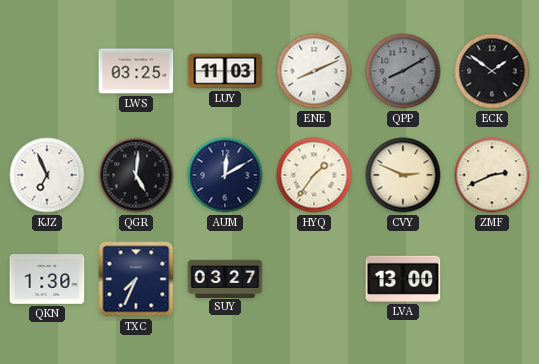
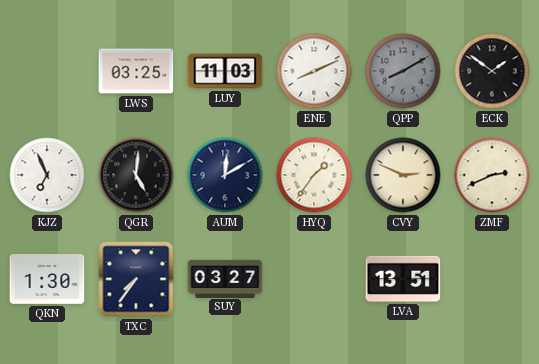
TXC: 7:34 -> 7:36 (136, 279)
LVA: 13:00 -> 13:51 (403, 279)
